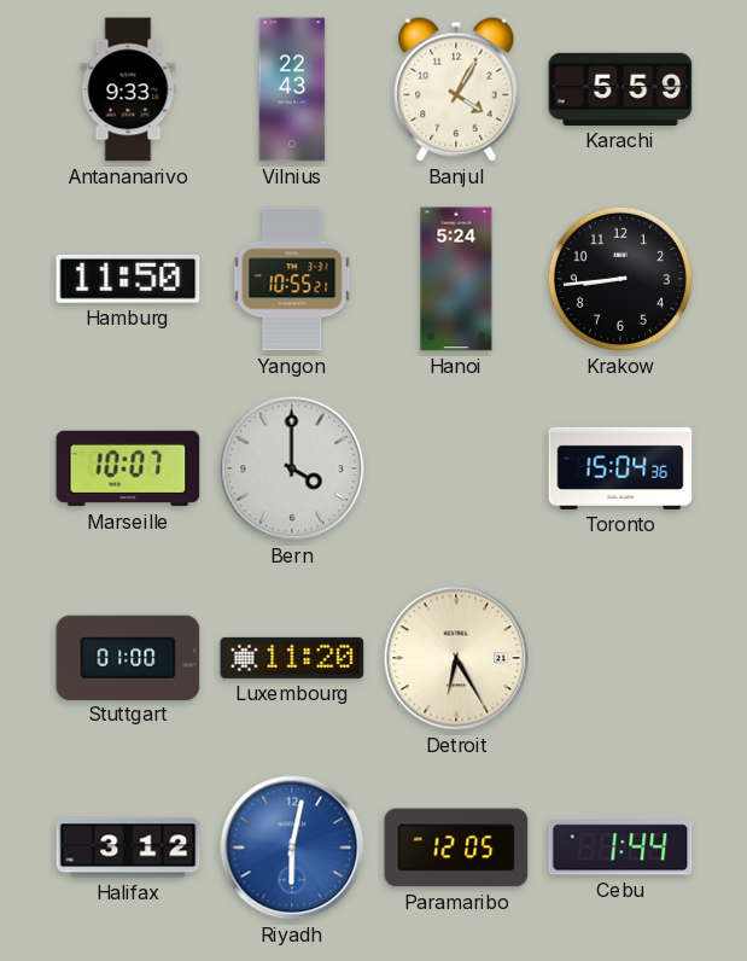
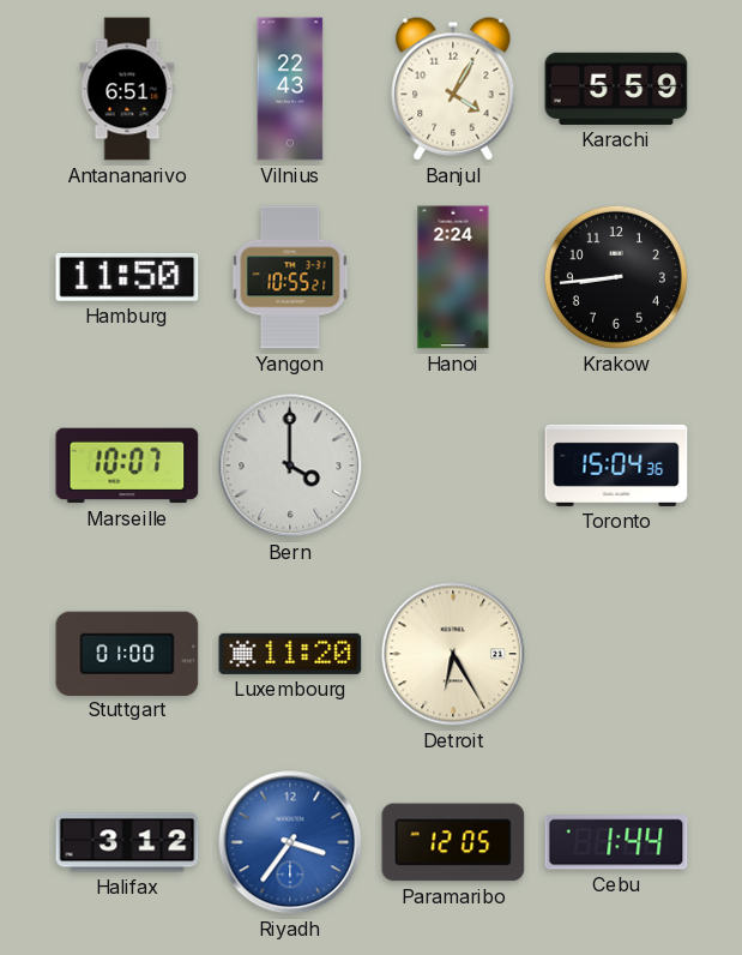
Antananarivo: 9:33 -> 6:51 (127, 89)
Hanoi: 5:24 -> 2:24 (453, 277)
Riyadh: 6:02 -> 3:36 (290, 842)
